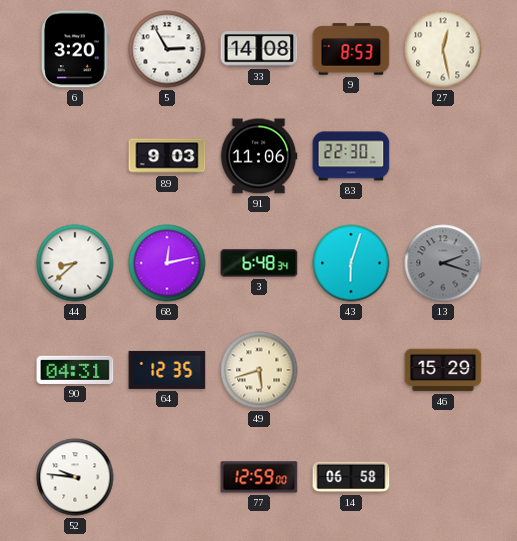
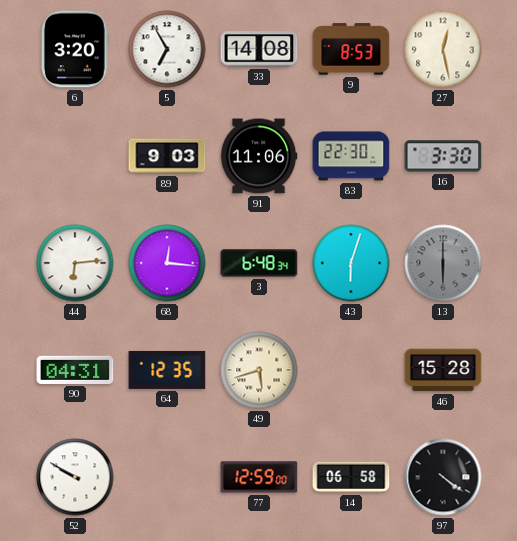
5: 2:55 -> 6:55 (167, 49)
16: none -> 3:30 (443, 156)
44: 8:38 -> 6:14 (75, 263)
68: 12:13 -> 12:16 (167, 263)
13: 2:18 -> 6:00 (443, 263)
46: 15:29 -> 15:28 (443, 370)
52: 9:46 -> 9:50 (75, 477)
97: none -> 4:21 (443, 477)
